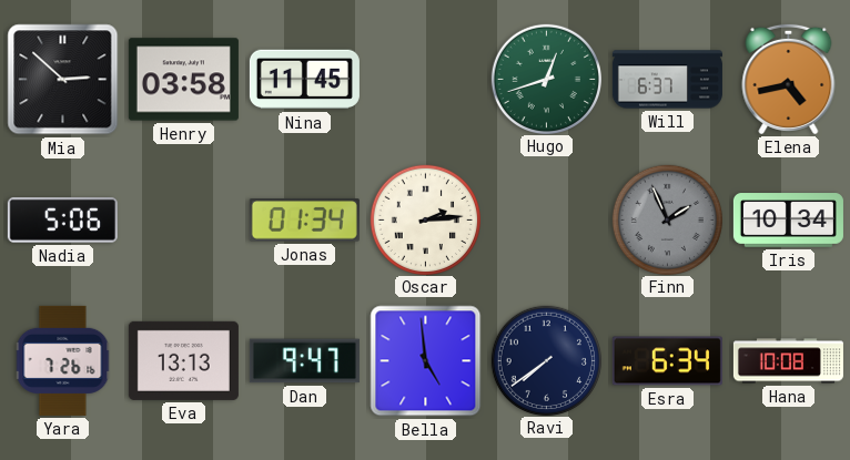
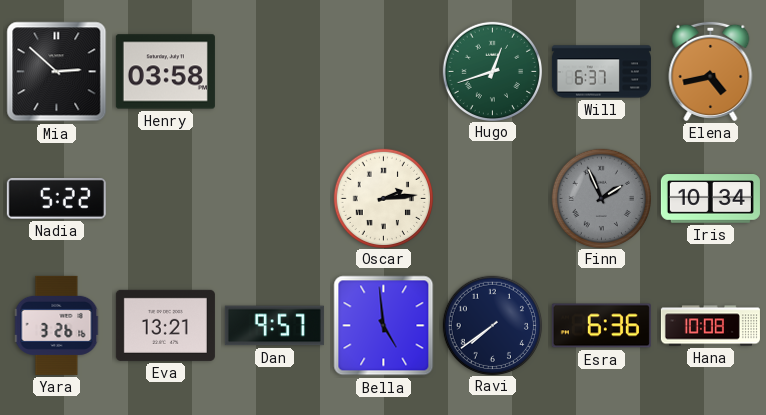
Nina: 11:45 -> none (304, 80)
Nadia: 5:06 -> 5:22 (56, 198)
Jonas: 01:34 -> none (304, 221)
Yara: 7:26 -> 3:26 (57, 325)
Eva: 13:13 -> 13:21 (165, 325)
Dan: 9:47 -> 9:57 (274, 326)
Esra: 6:34 -> 6:36 (601, 326)
